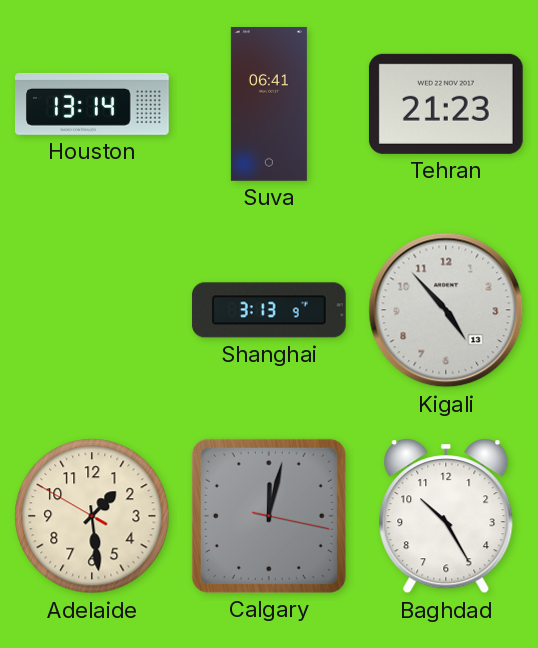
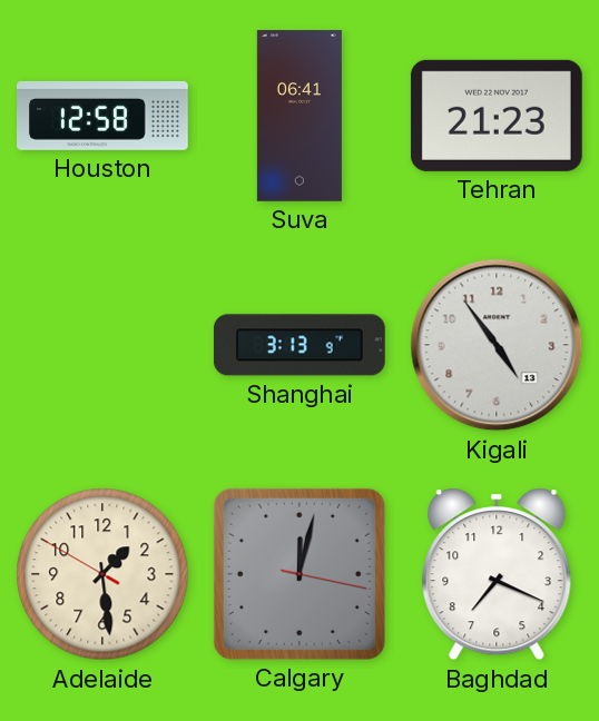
Houston: 13:14 -> 12:58 (104, 116)
Kigali: 4:53 -> 4:54 (497, 345)
Baghdad: 10:25 -> 7:19 (497, 574)
